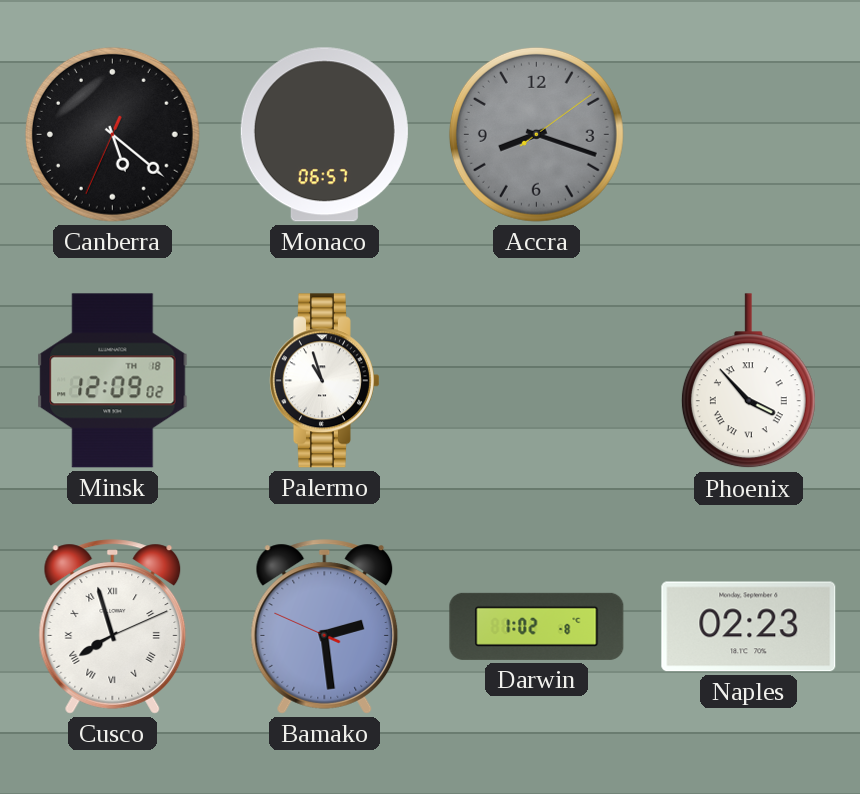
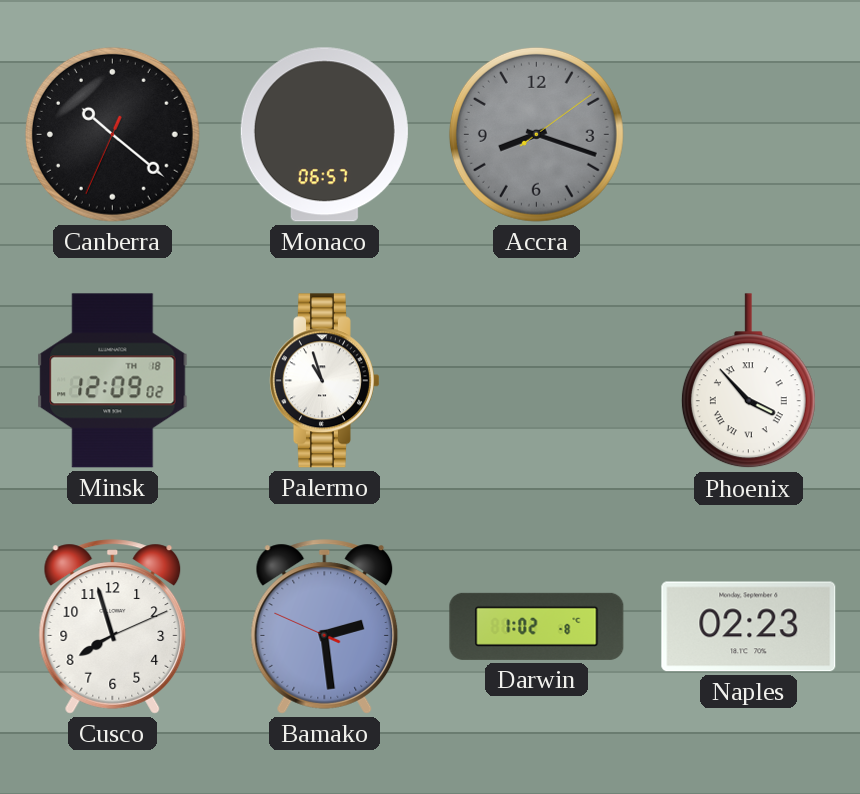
Canberra: 5:21 -> 10:21 (112, 134)
Cusco numerals: Roman -> Arabic (113, 627)
